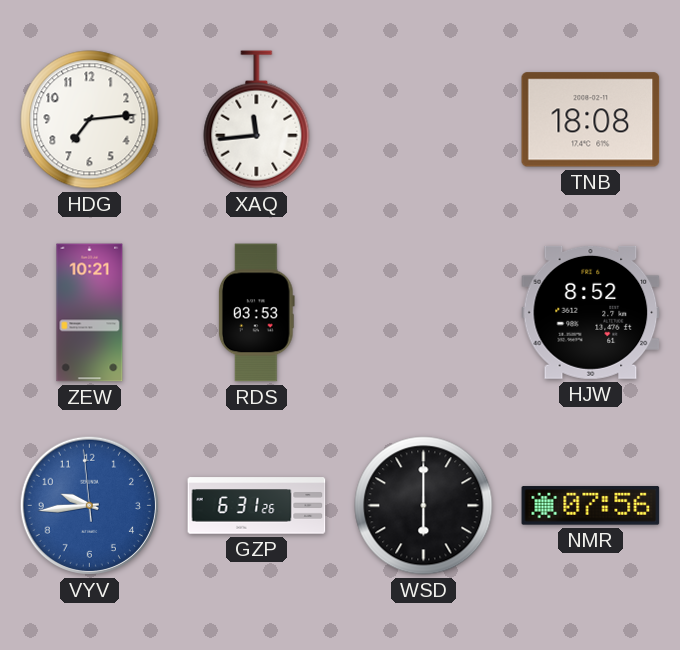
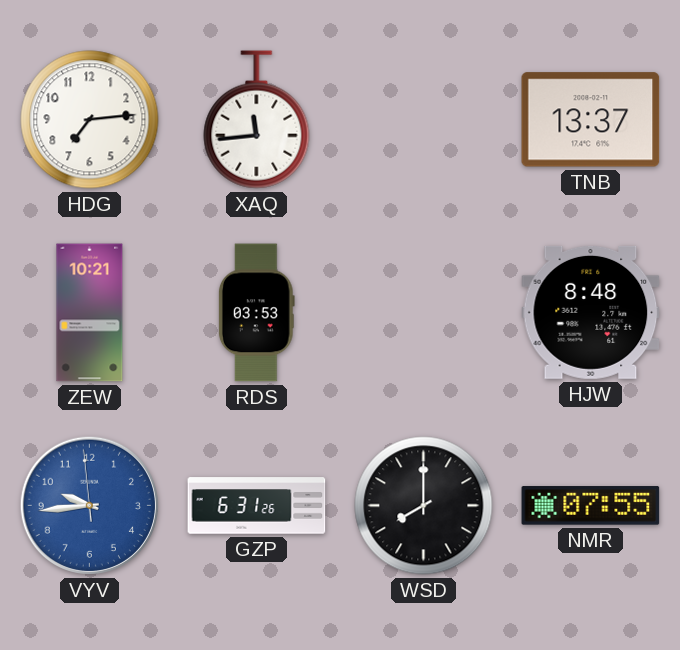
TNB: 18:08 -> 13:37 (591, 120)
HJW: 8:52 -> 8:48 (591, 312)
WSD: 6:00 -> 8:00 (424, 506)
NMR: 07:56 -> 07:55 (591, 506)
